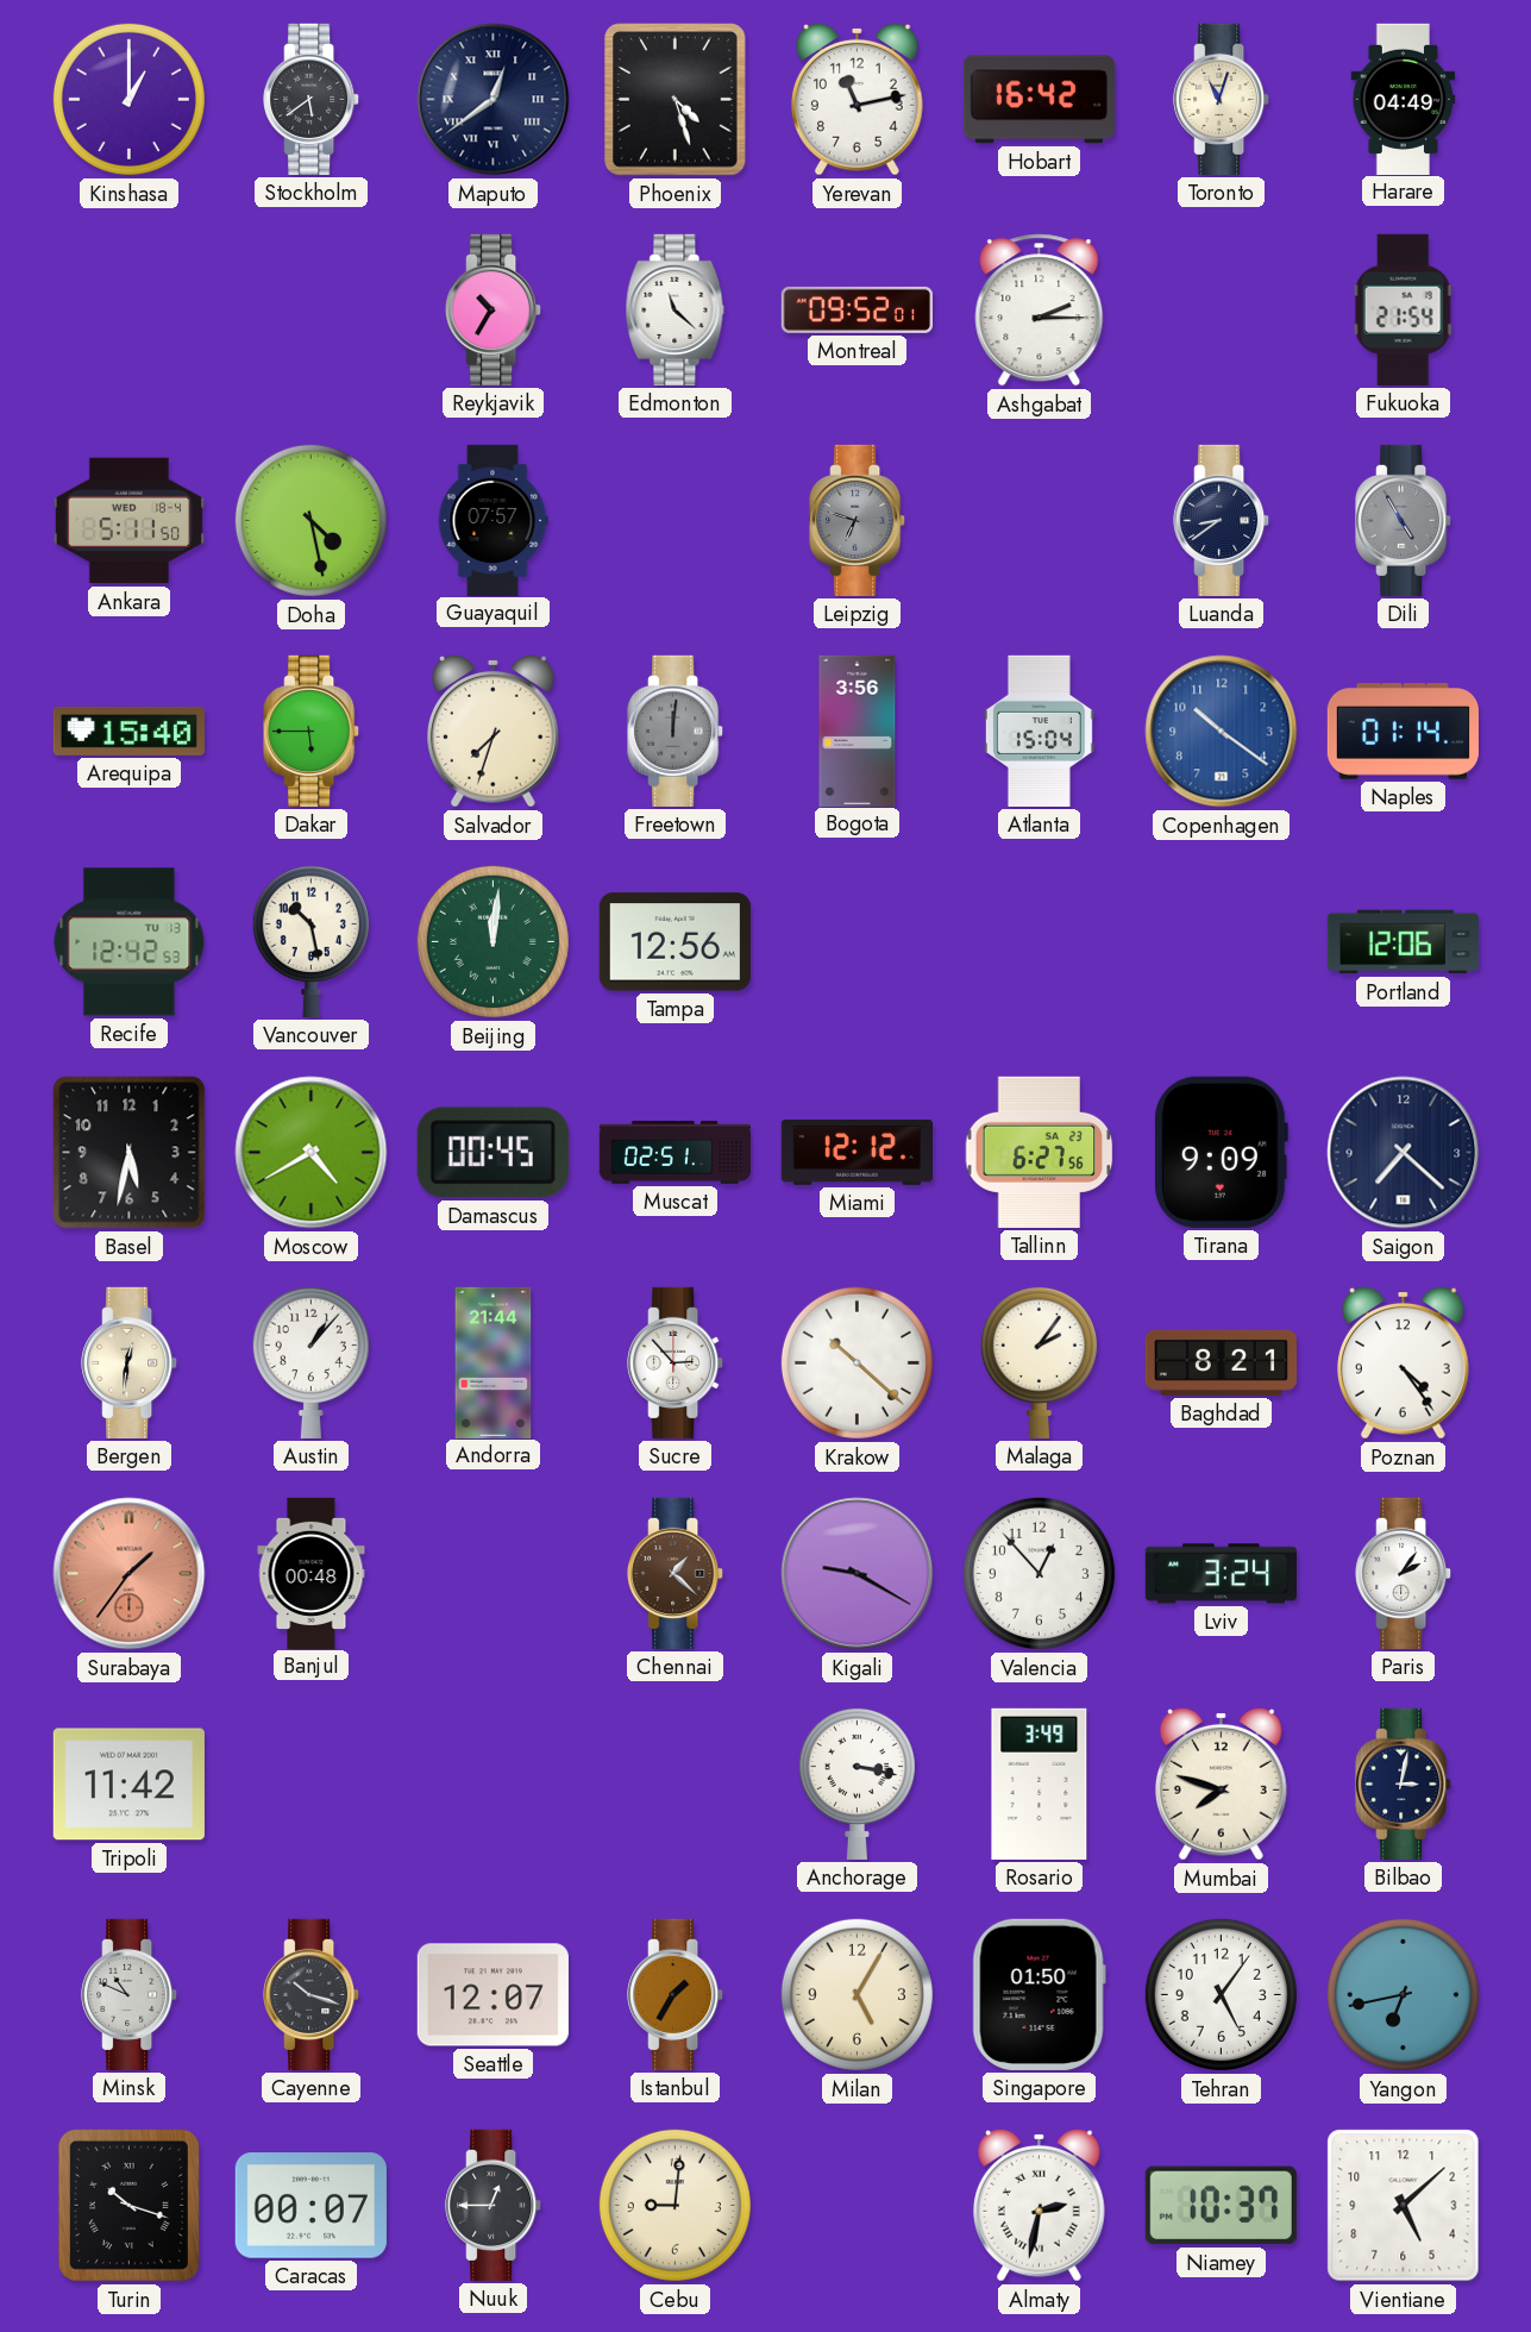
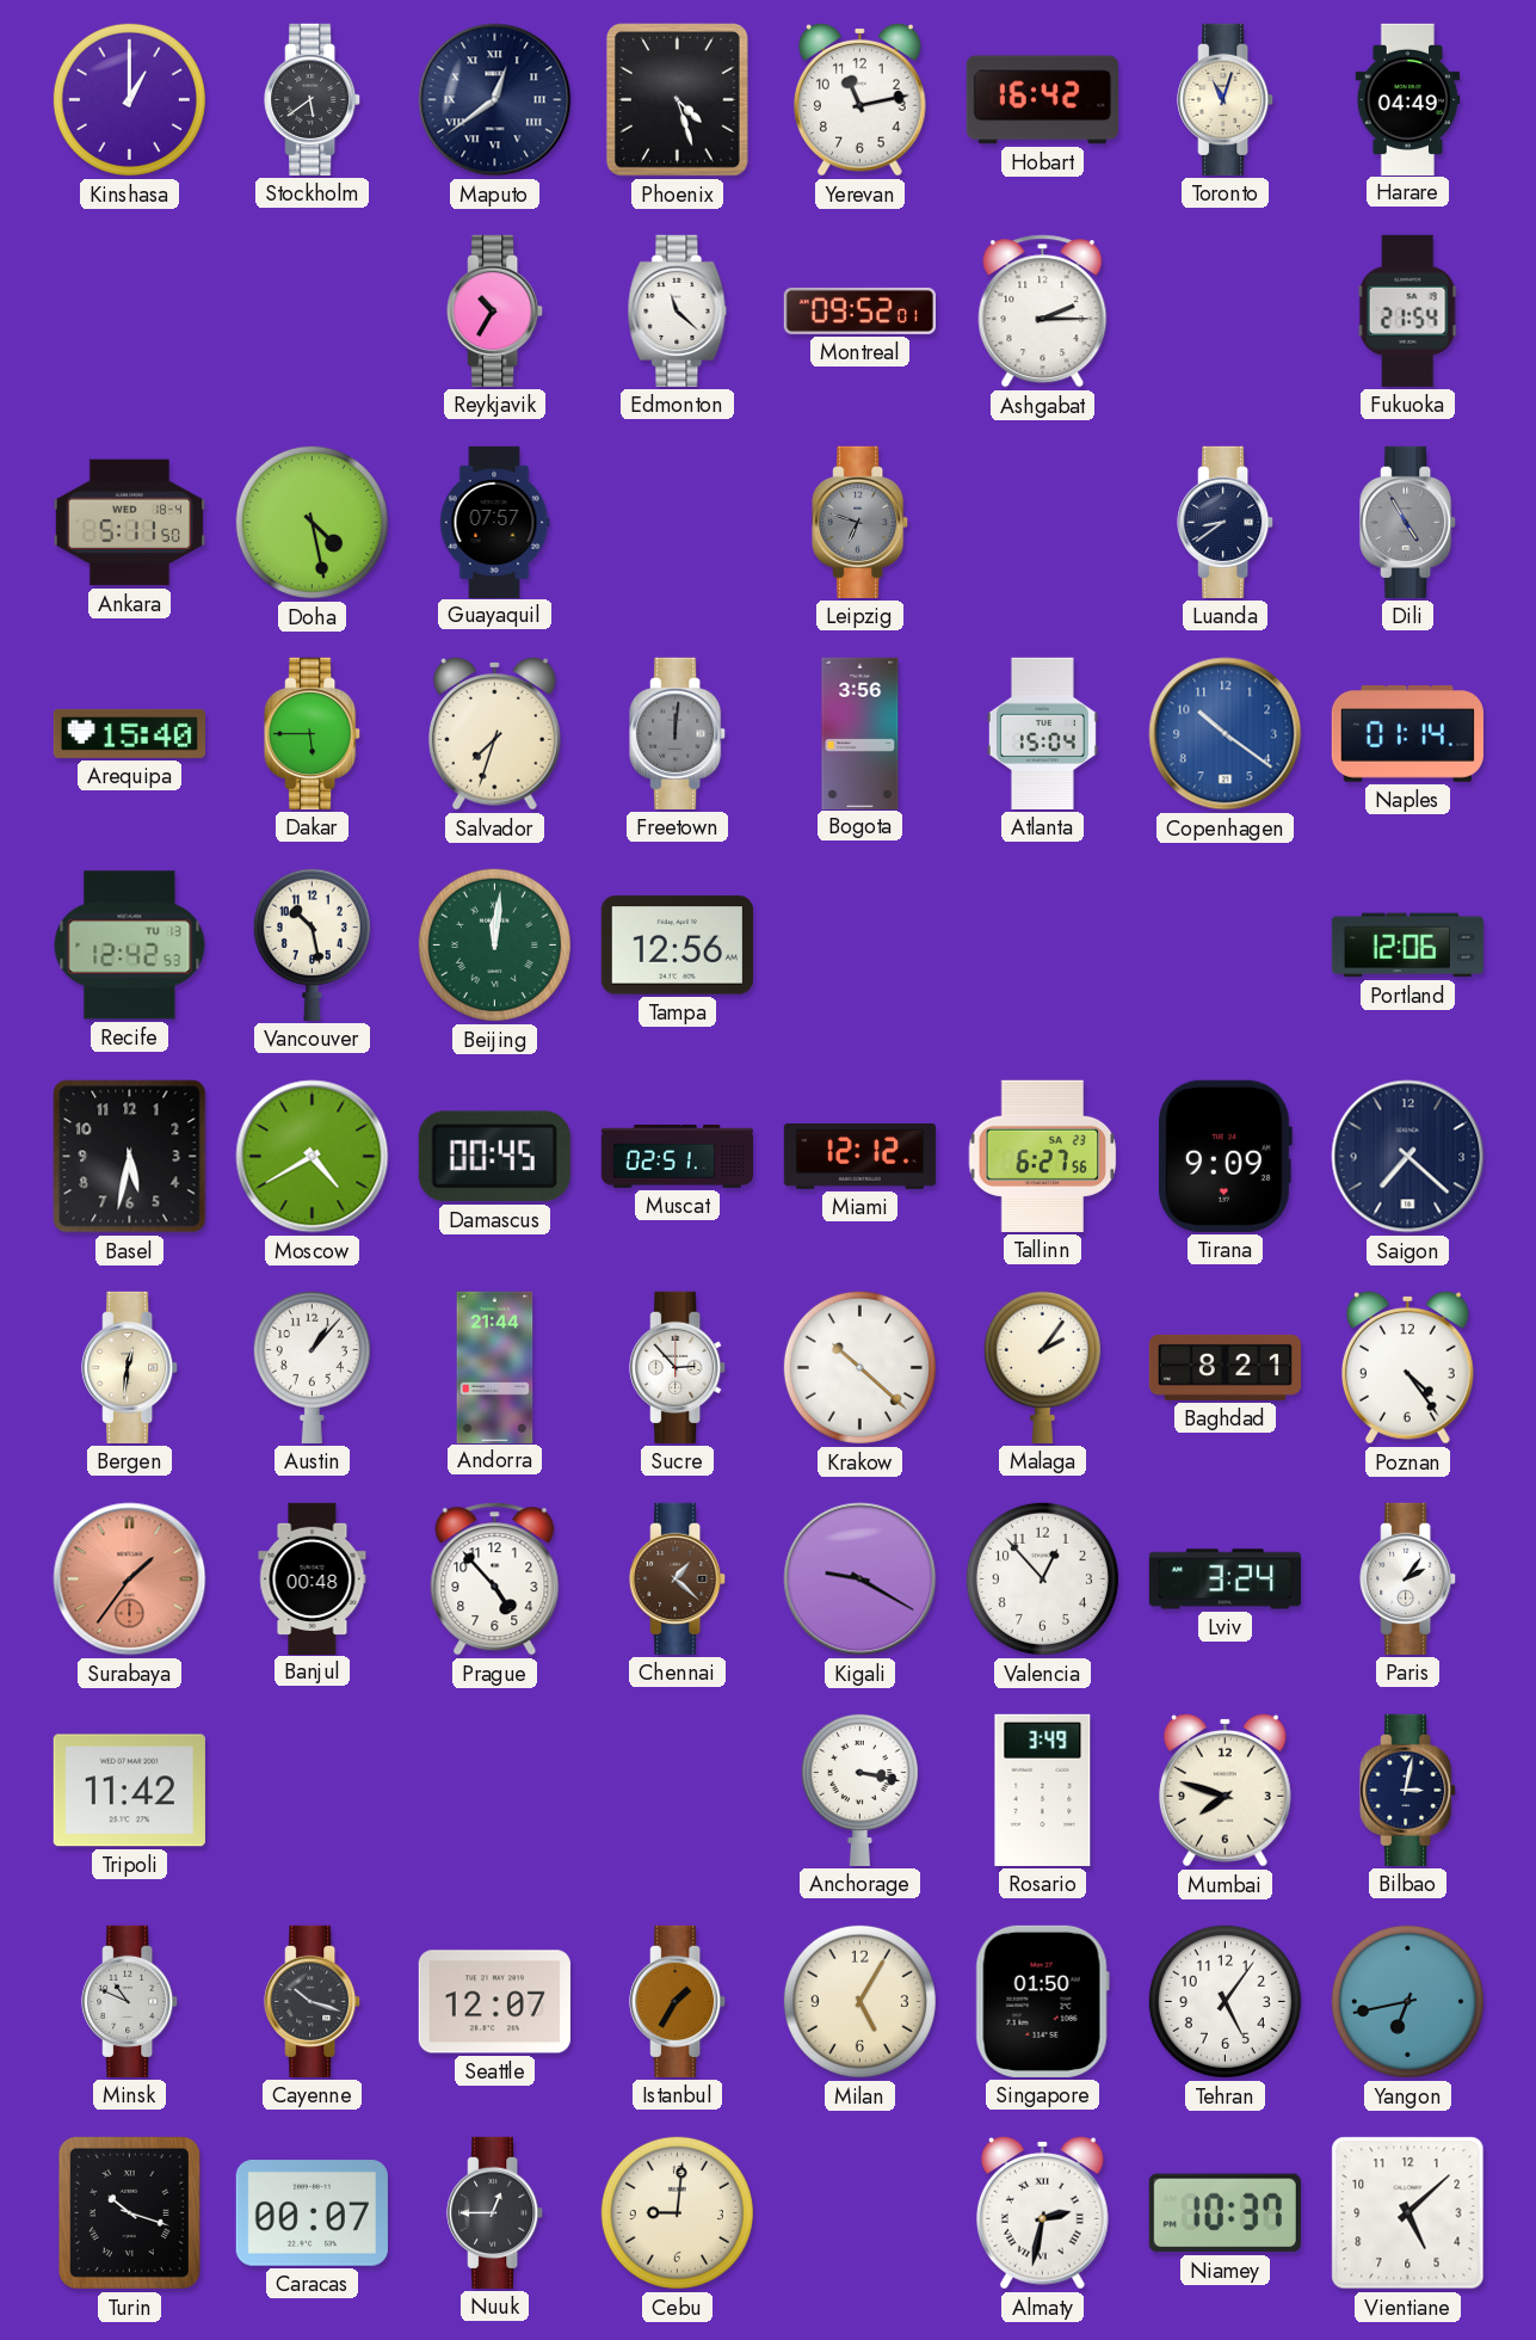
Prague: none -> 4:53 (495, 1580)
